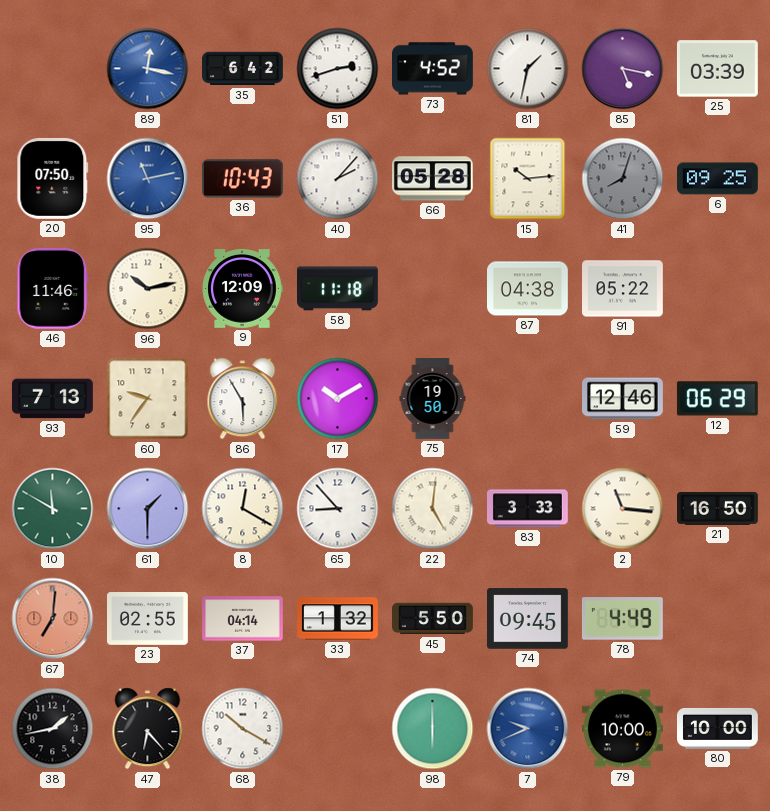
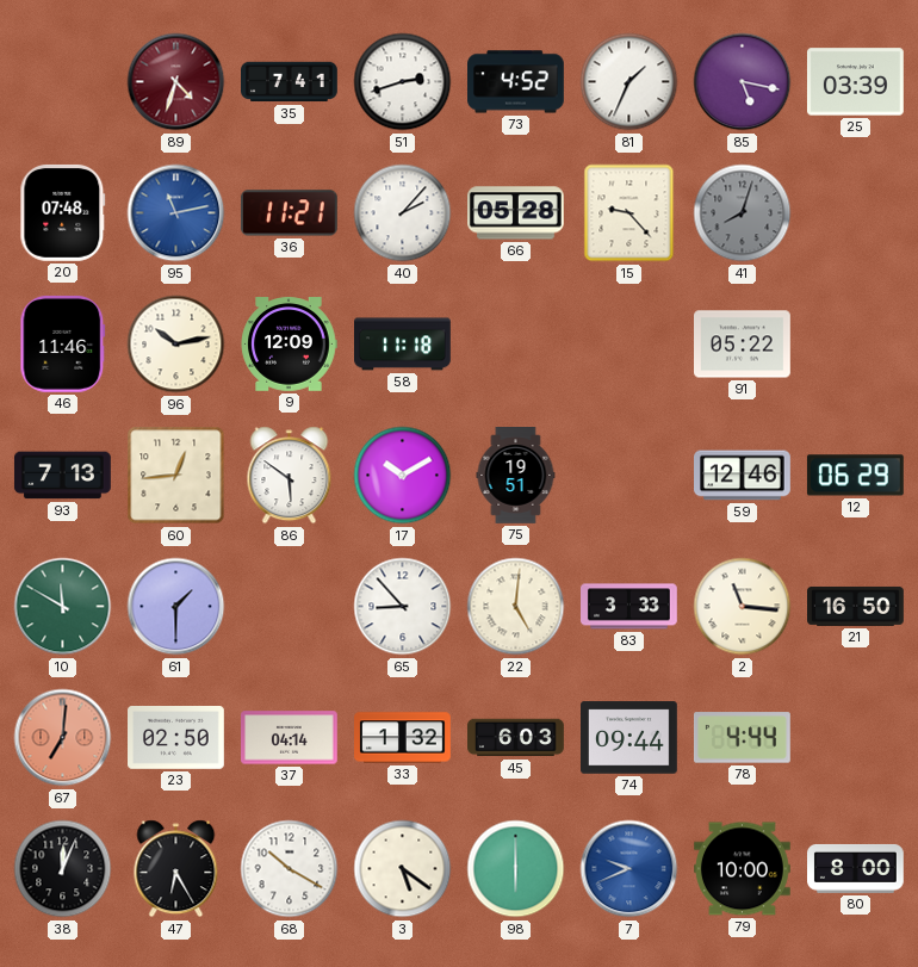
89: 12:17 -> 4:33 (176, 82)
89 dial: blue -> burgundy (176, 82)
35: 6:42 -> 7:41 (290, 82)
81: 1:32 -> 1:34 (629, 82)
20: 07:50 -> 07:48 (63, 212)
36: 10:43 -> 11:21 (289, 213)
15: 10:14 -> 9:23 (629, 213)
6: 09:25 -> none (718, 179)
87: 04:38 -> none (528, 289)
60: 9:36 -> 12:44 (176, 476)
86: 5:55 -> 5:51 (290, 476)
75: 19:50 -> 19:51 (516, 476)
8: 12:20 -> none (243, 509)
23: 02:55 -> 02:50 (176, 738)
45: 5:50 -> 6:03 (516, 738)
74: 09:45 -> 09:44 (629, 738)
78: 4:49 -> 4:44 (742, 738)
38: 1:43 -> 12:04 (63, 869)
47: 6:23 -> 6:25 (176, 869)
3: none -> 5:21 (403, 869)
80: 10:00 -> 8:00 (856, 868)
